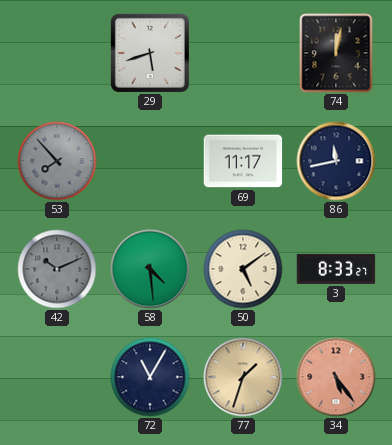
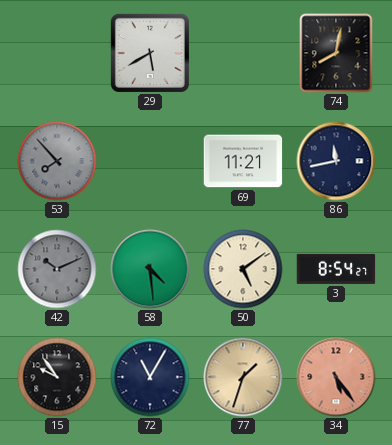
29: 5:42 -> 5:40 (150, 53)
74: 12:02 -> 8:02 (336, 53)
69: 11:17 -> 11:21 (243, 161)
3: 8:33 -> 8:54 (336, 269)
15: none -> 9:54 (57, 377)
